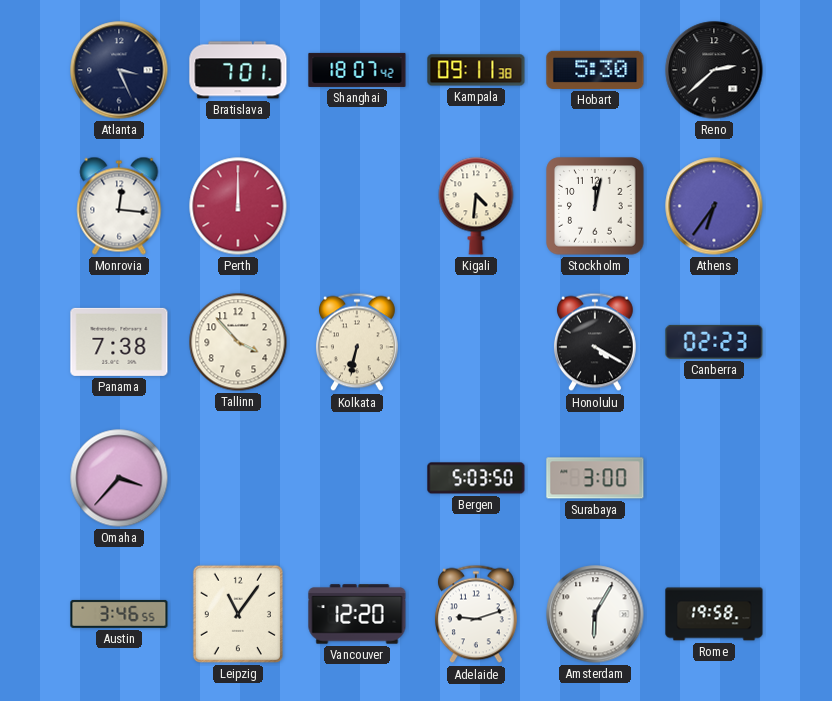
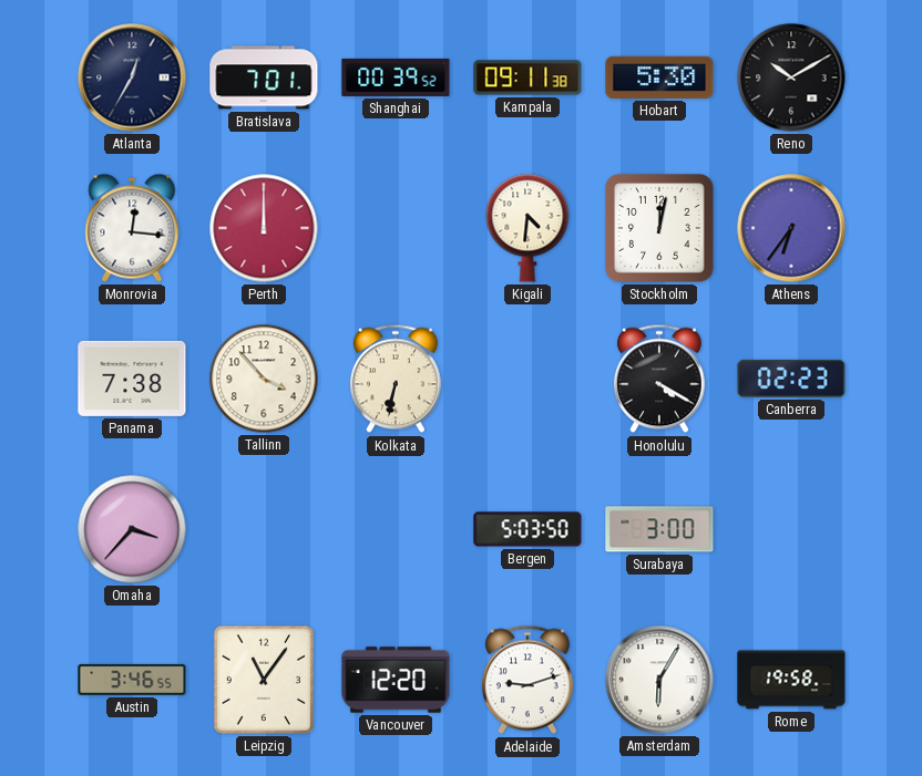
Atlanta: 3:26 -> 12:35 (132, 77)
Shanghai: 18:07 -> 00:39 (396, 77)
Reno: 2:38 -> 10:10 (791, 77)
